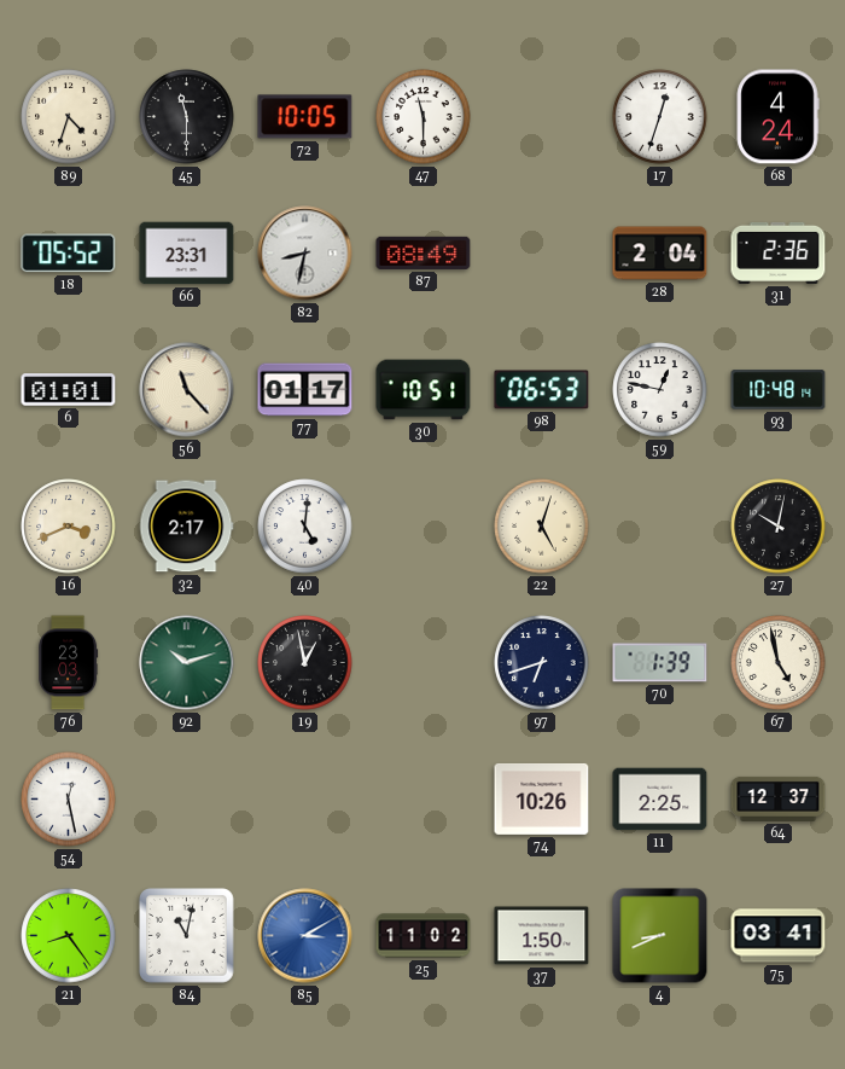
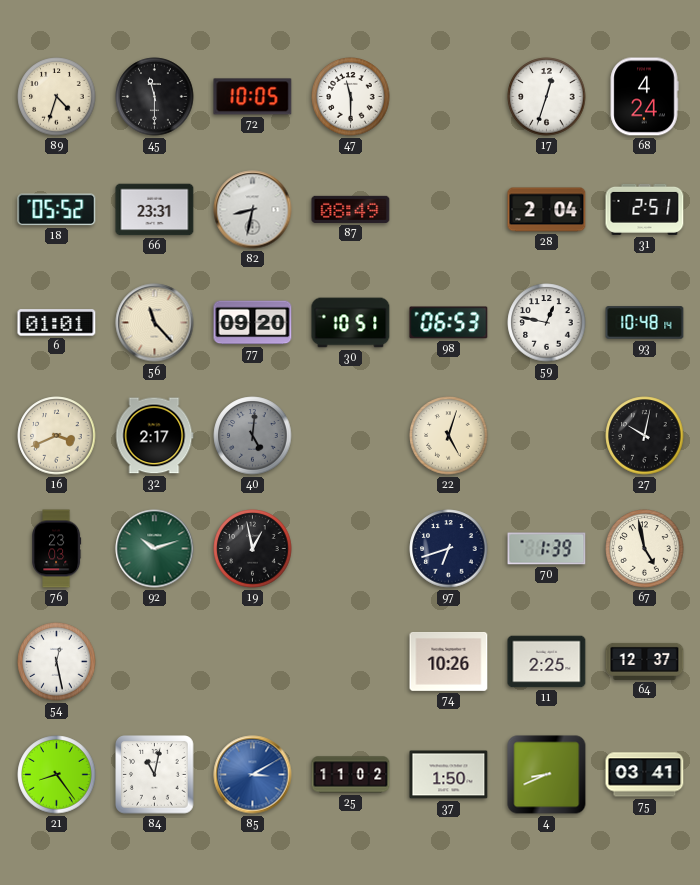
31: 2:36 -> 2:51 (645, 209)
77: 01:17 -> 09:20 (253, 323)
40 dial: white -> grey (253, 436)
